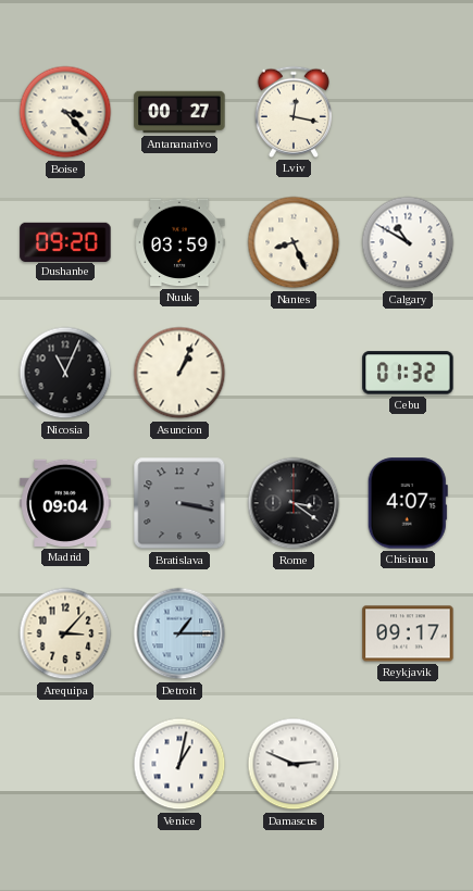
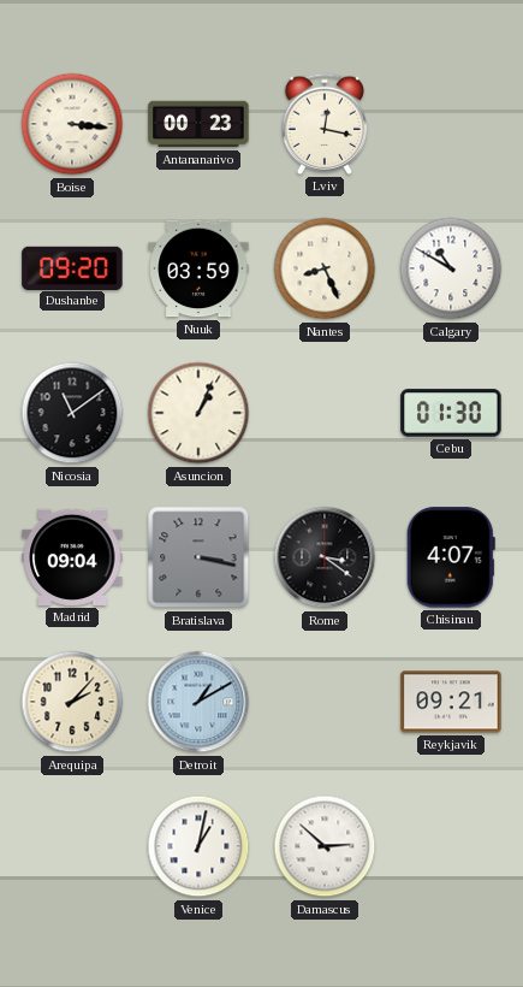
Boise: 3:23 -> 3:16 (72, 124)
Antananarivo: 00:27 -> 00:23 (198, 124)
Nicosia: 11:04 -> 11:09 (72, 413)
Cebu: 01:32 -> 01:30 (451, 413)
Arequipa: 3:07 -> 2:07 (72, 702)
Detroit: 1:15 -> 1:10 (198, 702)
Reykjavik: 09:17 -> 09:21 (451, 702)
Damascus: 2:49 -> 2:52 (325, 846)
